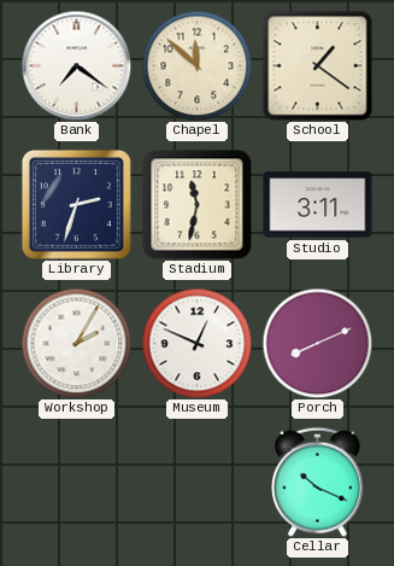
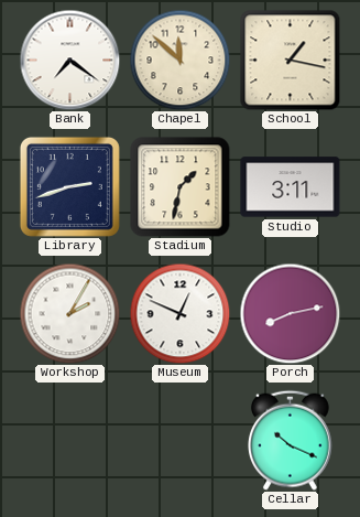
School: 1:21 -> 1:17 (291, 61)
Library: 2:33 -> 2:42 (69, 186)
Stadium: 11:32 -> 1:32 (181, 187)
Porch: 8:11 -> 8:13 (290, 313)
